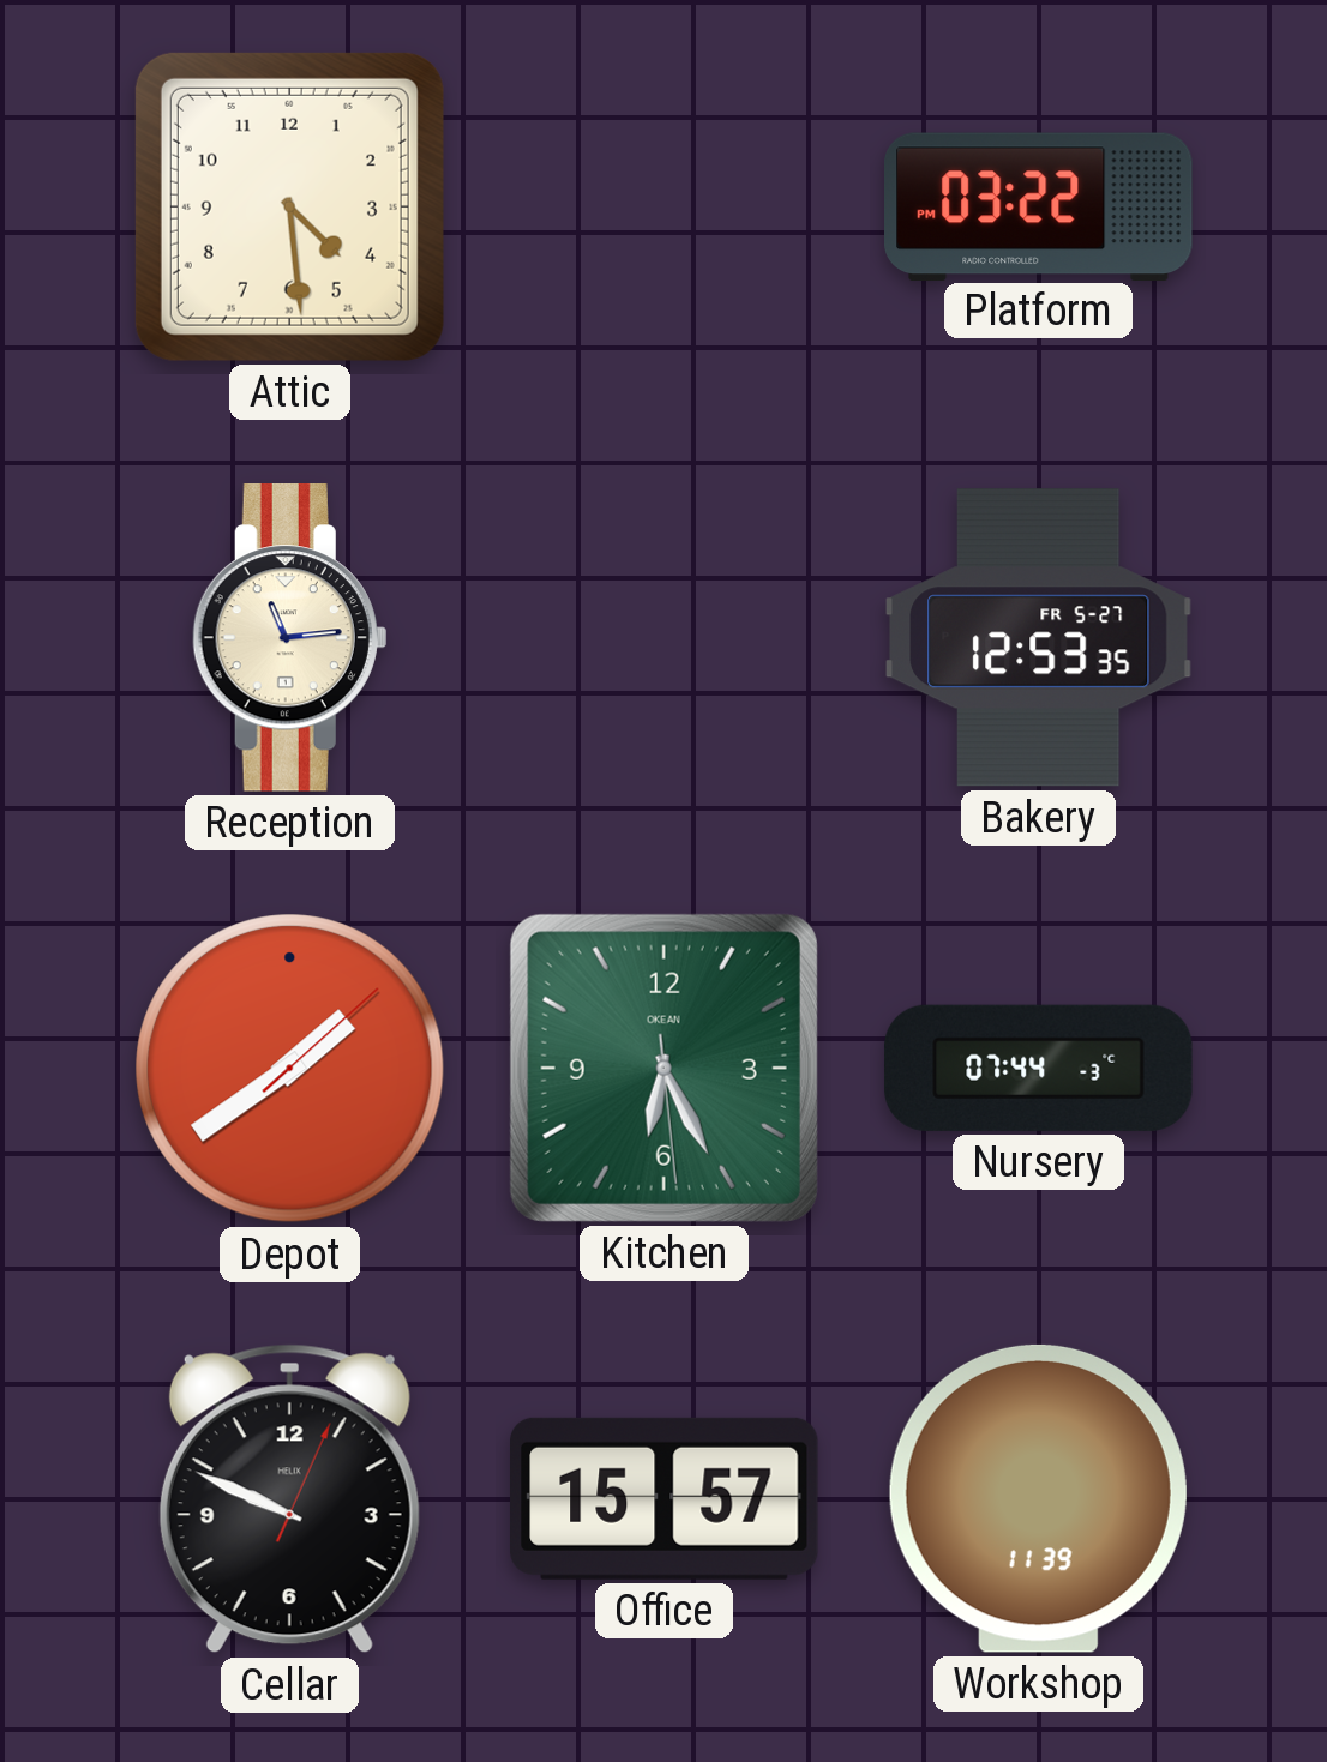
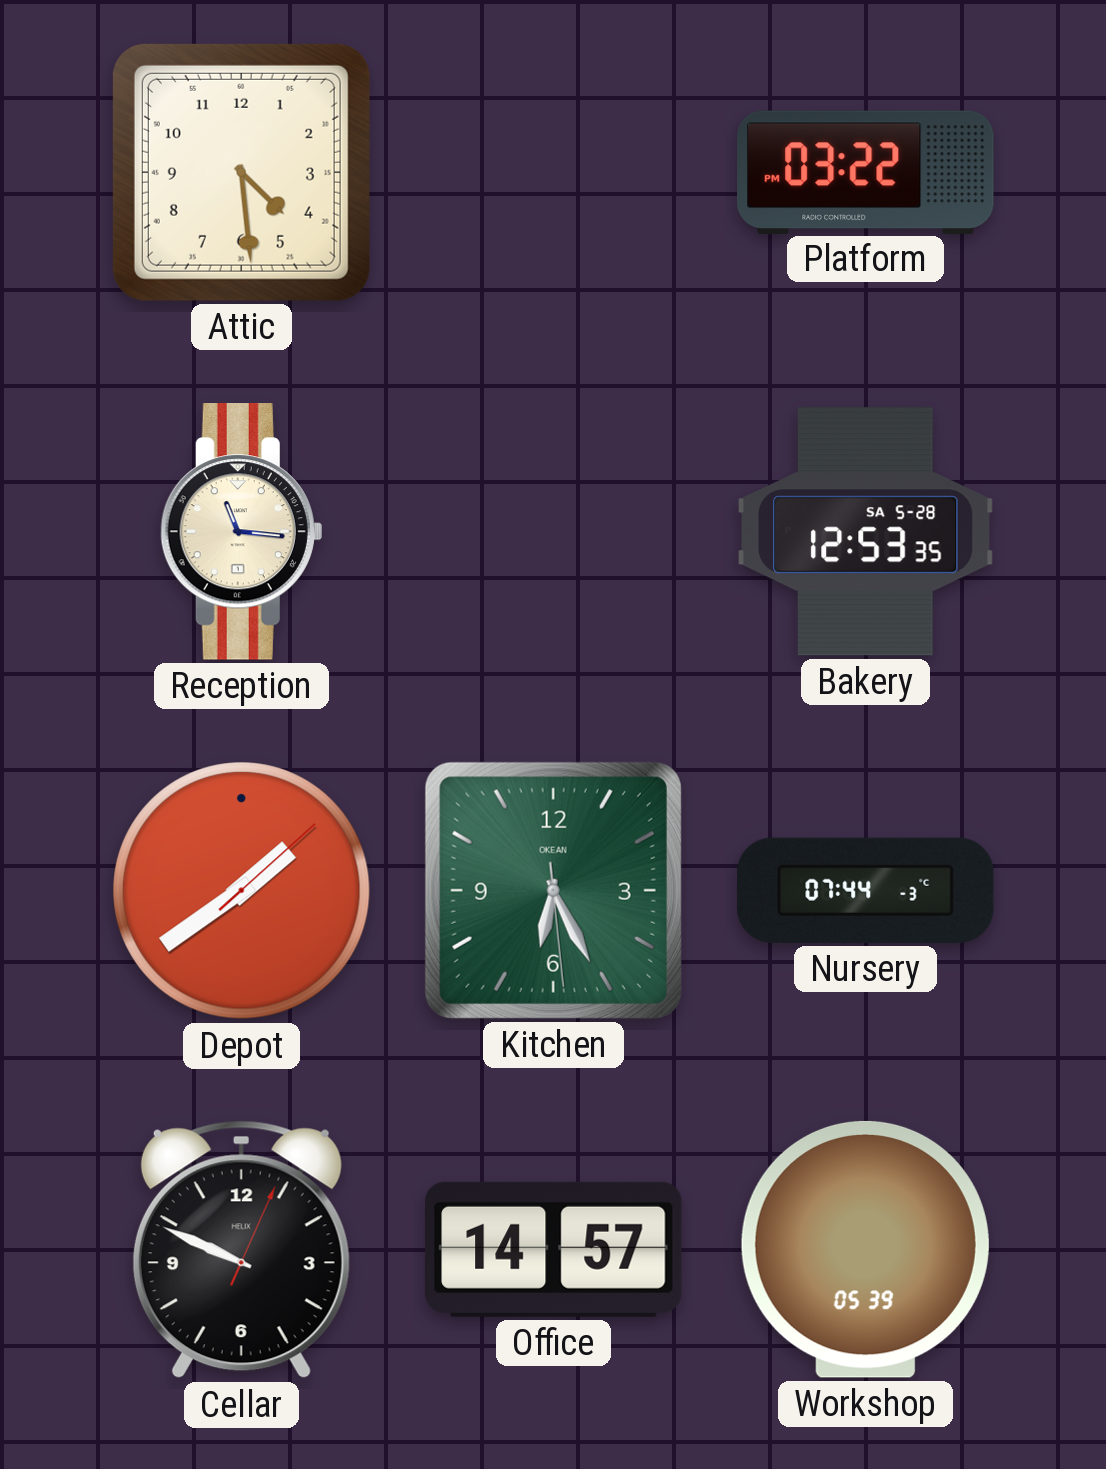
Reception: 11:14 -> 11:16 (241, 532)
Bakery date: FR 5-27 -> SA 5-28 (865, 532)
Office: 15:57 -> 14:57 (554, 1249)
Workshop: 11:39 -> 05:39 (865, 1249)
